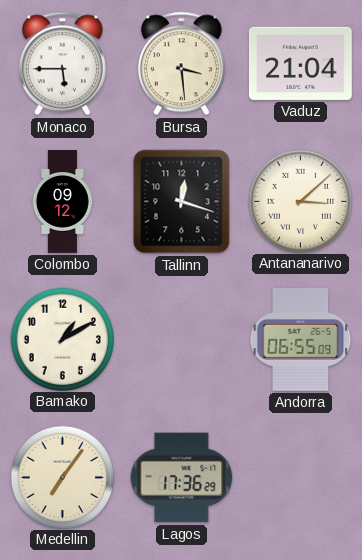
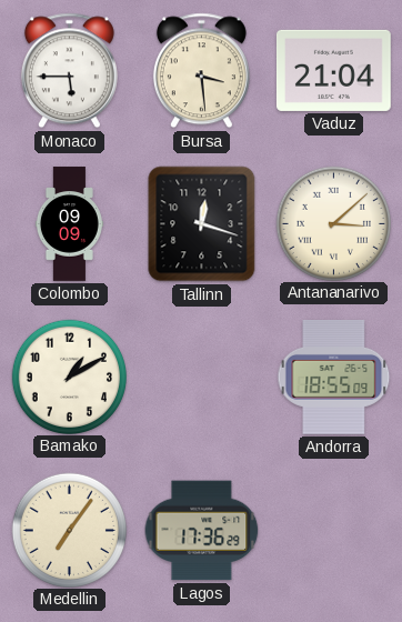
Colombo: 09:12 -> 09:09 (69, 224)
Andorra: 06:55 -> 18:55 (334, 378)
